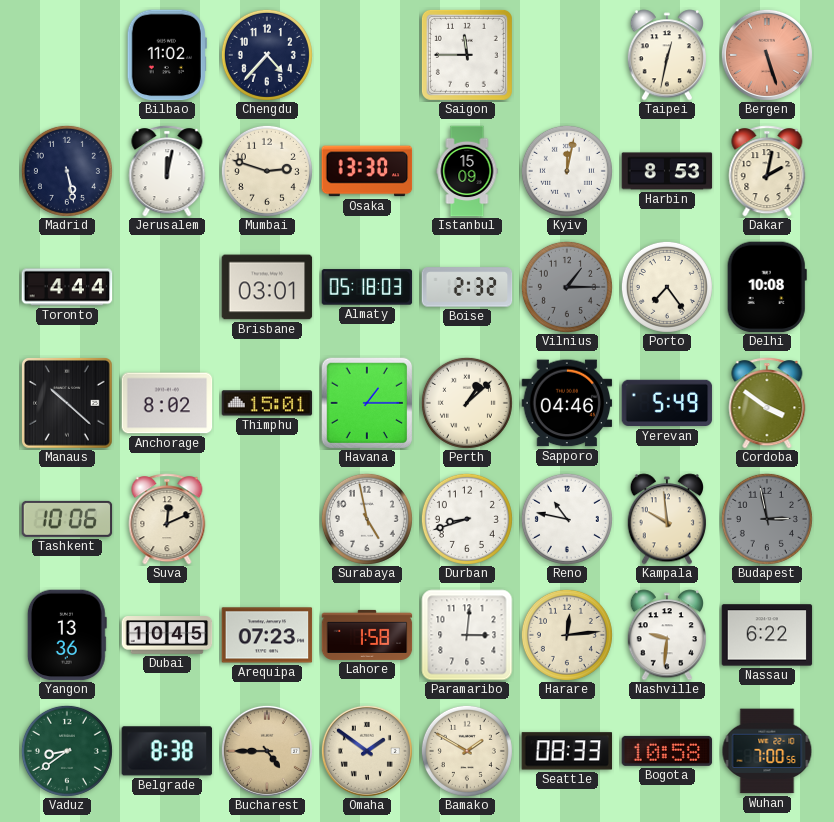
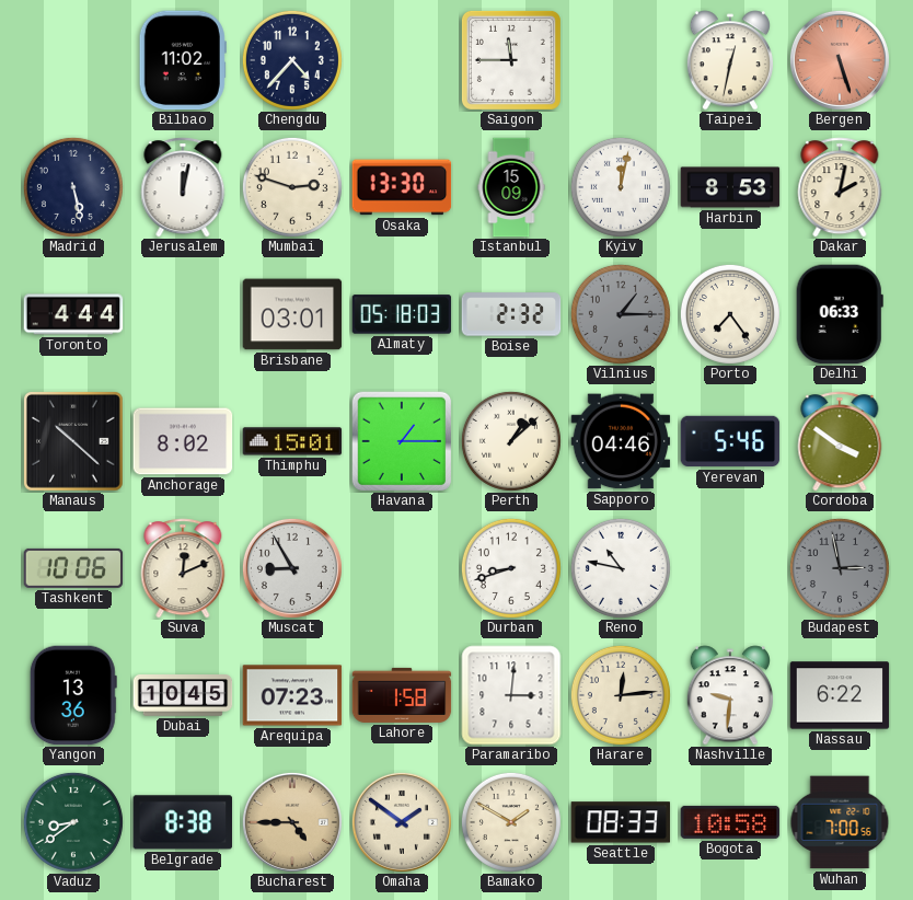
Delhi: 10:08 -> 06:33 (840, 314)
Yerevan: 5:49 -> 5:46 (730, 441)
Muscat: none -> 8:55 (292, 568)
Surabaya: 4:58 -> none (367, 519)
Kampala: 9:59 -> none (666, 519)
